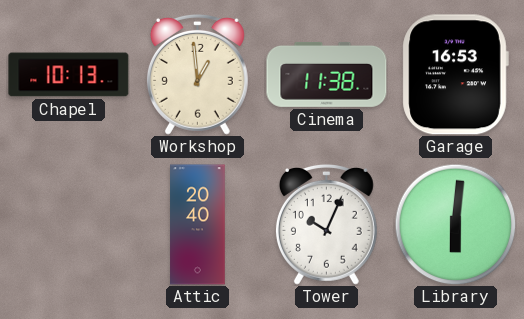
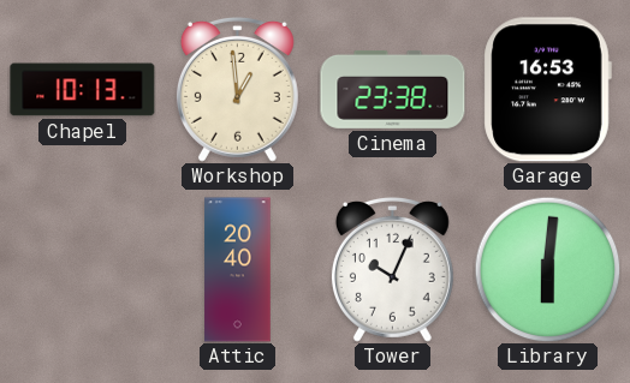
Cinema: 11:38 -> 23:38 (393, 89)
